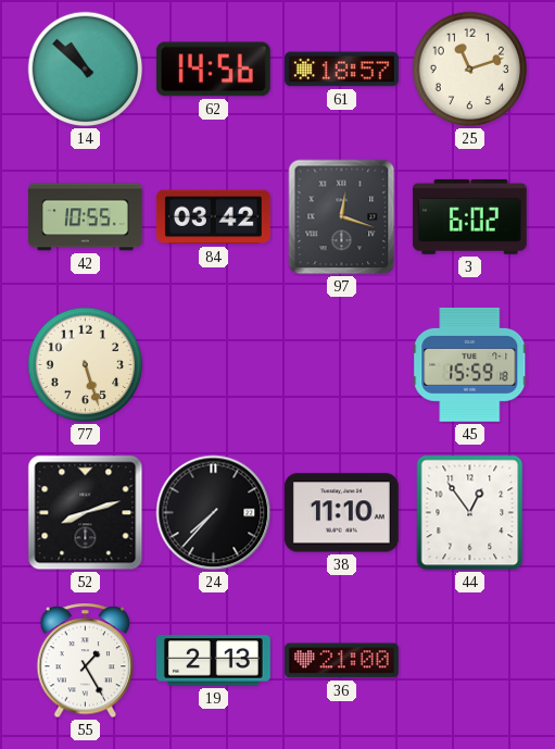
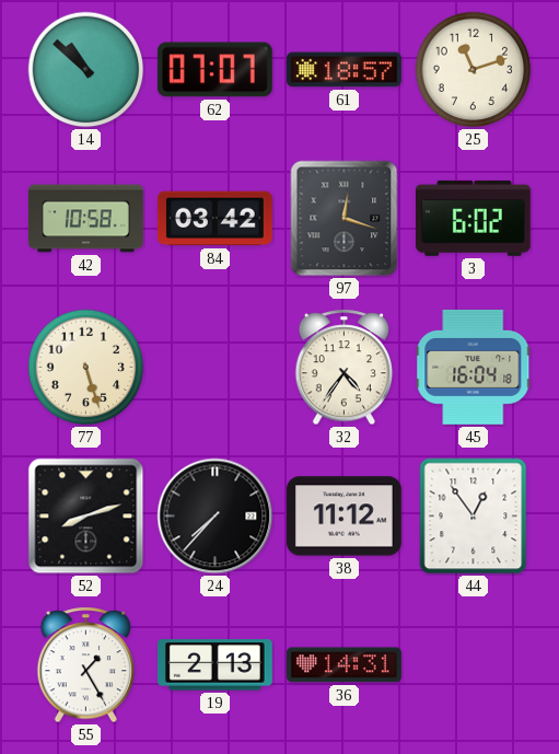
62: 14:56 -> 07:07 (214, 70)
42: 10:55 -> 10:58 (86, 219)
32: none -> 4:36 (345, 368)
45: 15:59 -> 16:04 (474, 367)
38: 11:10 -> 11:12 (343, 517)
36: 21:00 -> 14:31 (343, 665)
